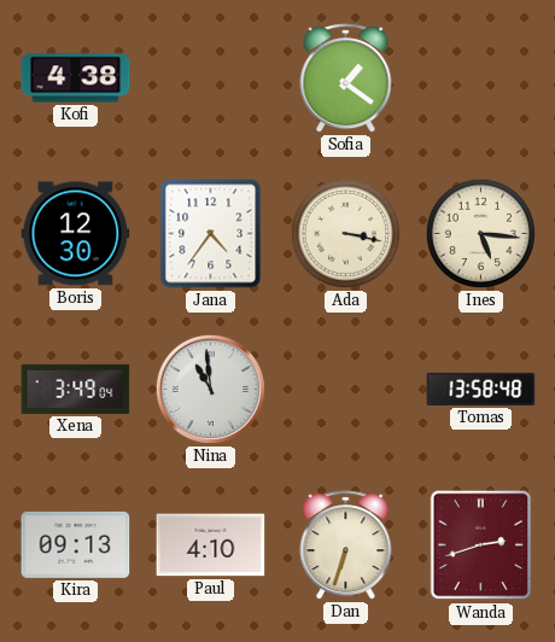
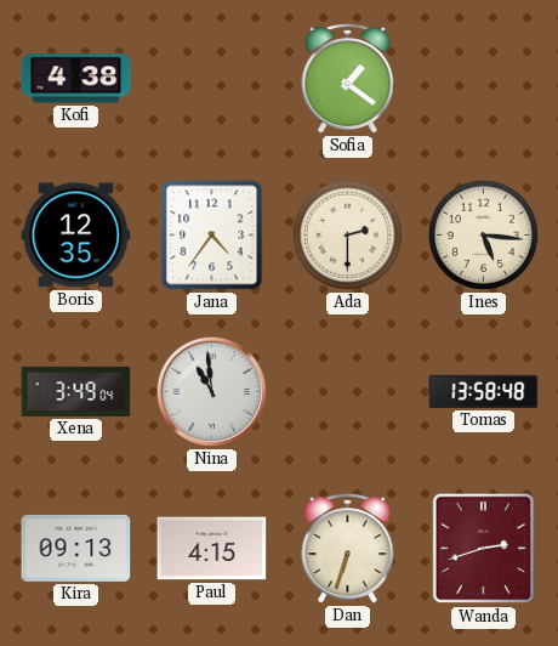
Boris: 12:30 -> 12:35 (76, 236)
Ada: 3:17 -> 2:30 (347, 234)
Paul: 4:10 -> 4:15 (212, 549)
